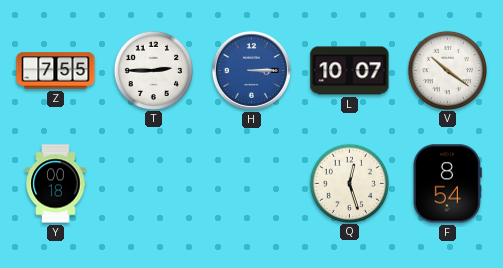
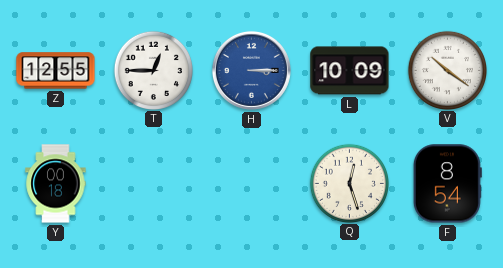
Z: 7:55 -> 12:55 (56, 71)
T: 2:45 -> 12:45 (153, 70)
L: 10:07 -> 10:09 (350, 71)
